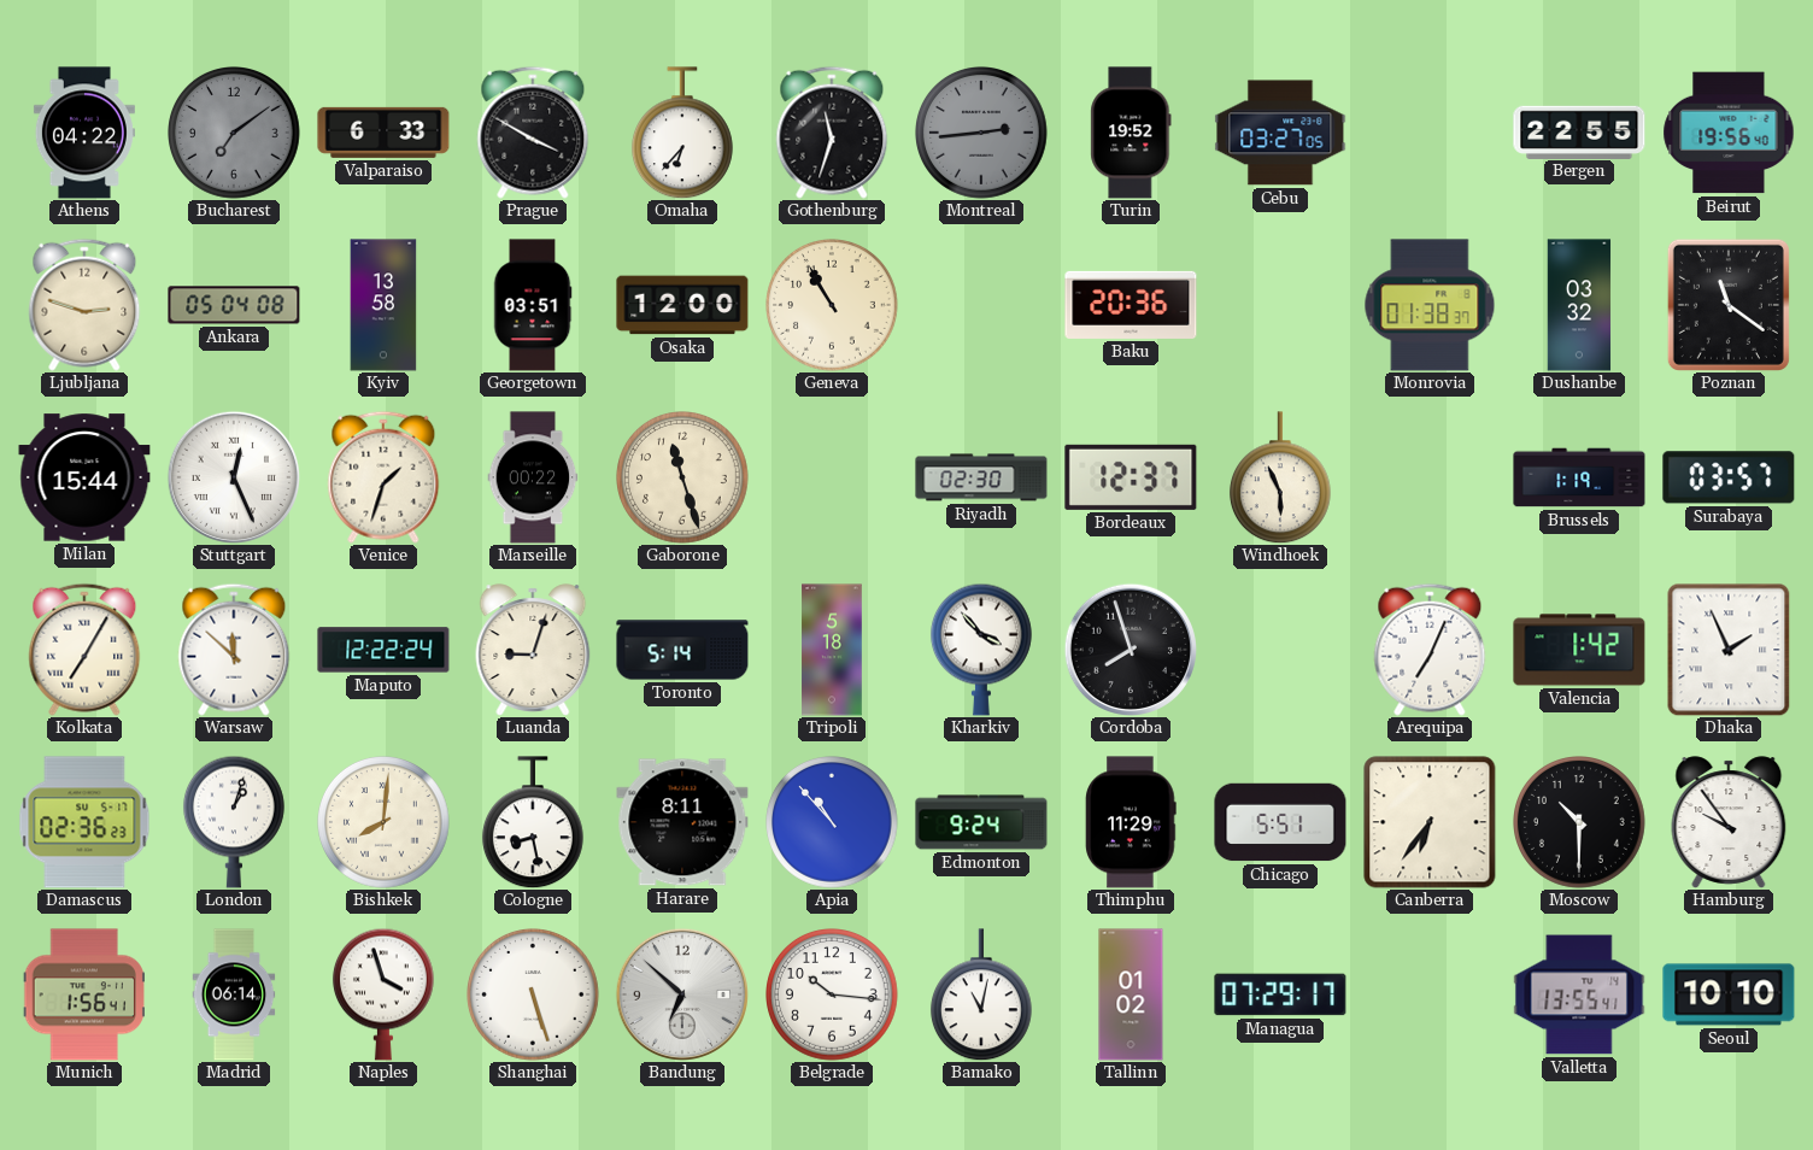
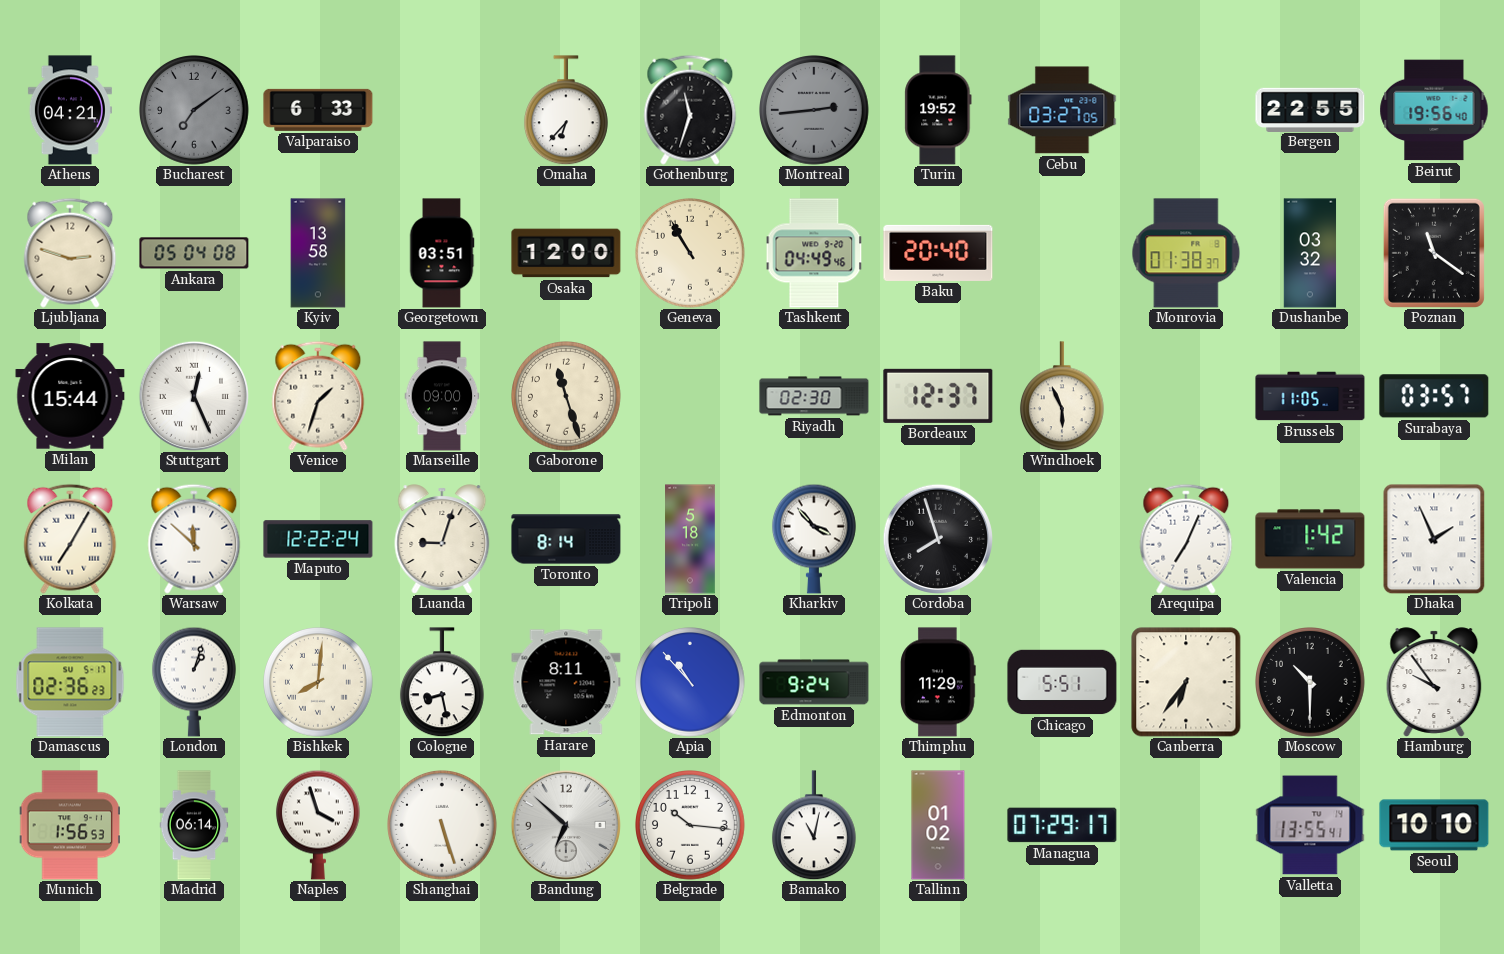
Athens: 04:22 -> 04:21 (70, 110)
Prague: 3:50 -> none (533, 133)
Tashkent: none -> 04:49 (814, 253)
Baku: 20:36 -> 20:40 (938, 253)
Marseille: 00:22 -> 09:00 (442, 396)
Brussels: 1:19 -> 11:05 (1310, 396)
Toronto: 5:14 -> 8:14 (566, 539)
Munich: 1:56:41 -> 1:56:53 (70, 825)
